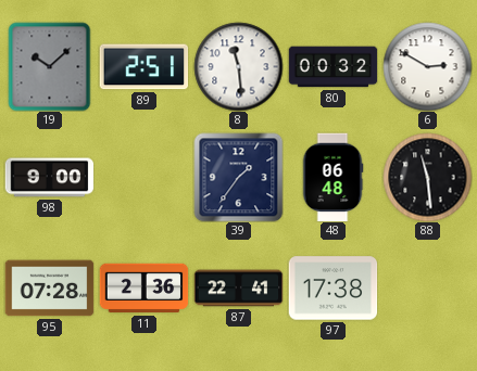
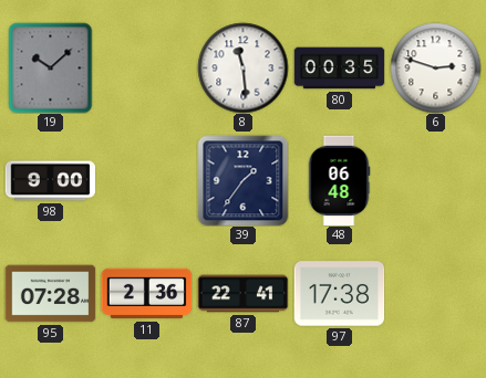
89: 2:51 -> none (143, 67)
80: 00:32 -> 00:35 (339, 69)
6: 2:50 -> 2:48 (435, 67)
88: 11:29 -> none (427, 177)
